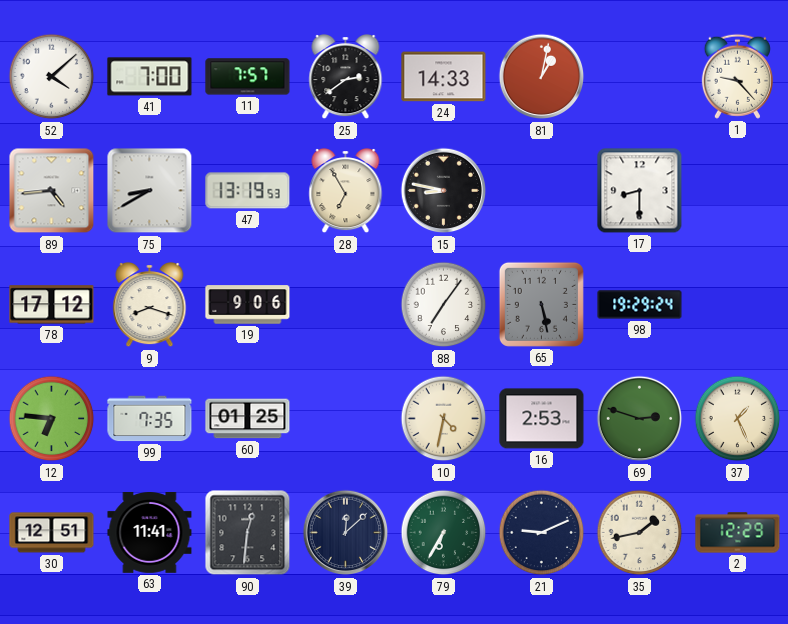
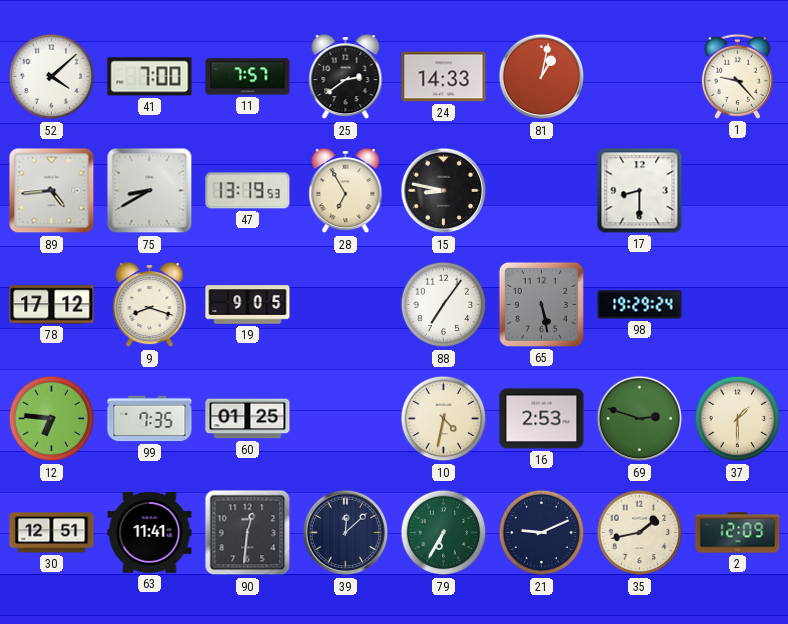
19: 9:06 -> 9:05 (248, 305)
37: 1:26 -> 1:30 (738, 419)
2: 12:29 -> 12:09 (738, 533)
